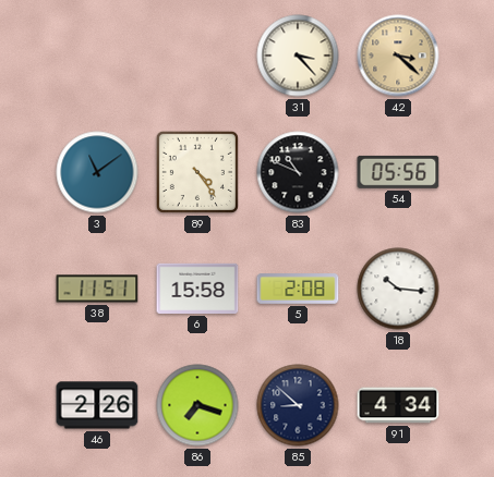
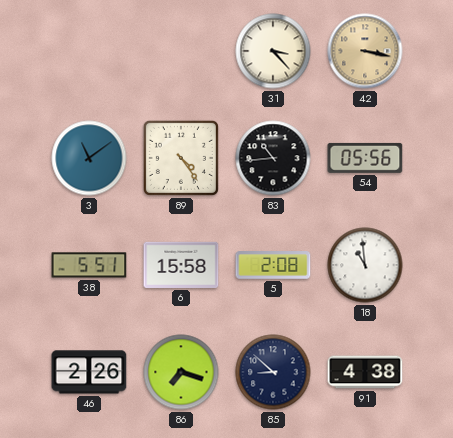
42: 3:22 -> 3:17 (365, 51)
83: 10:49 -> 10:44 (273, 158)
38: 11:51 -> 5:51 (89, 265)
18: 10:16 -> 10:59 (365, 265)
91: 4:34 -> 4:38 (365, 372)
